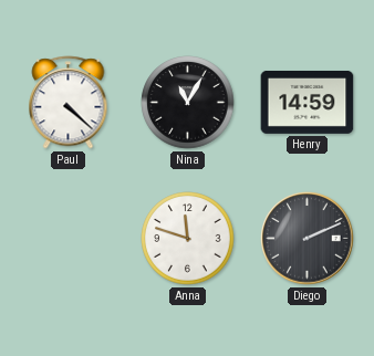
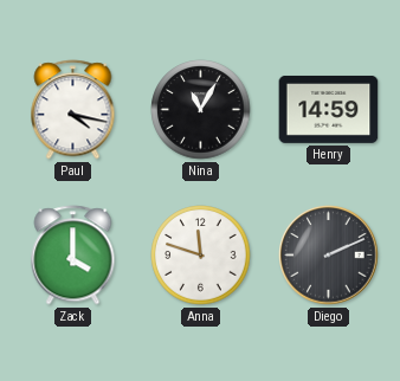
Paul: 4:22 -> 4:17 (73, 110)
Zack: none -> 4:00 (73, 256)
